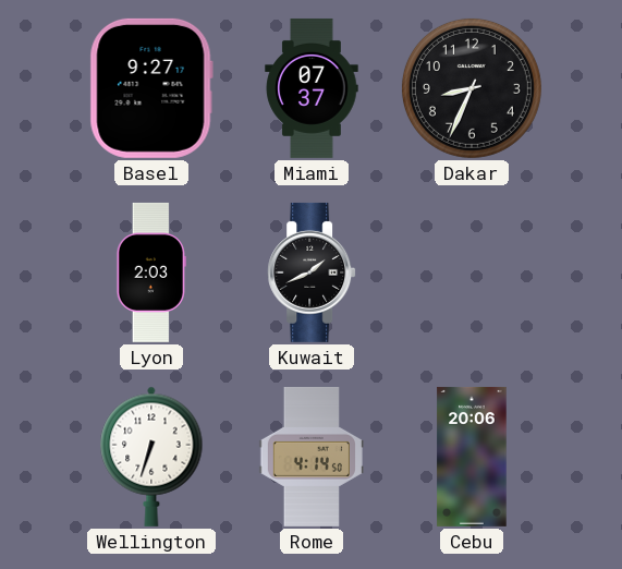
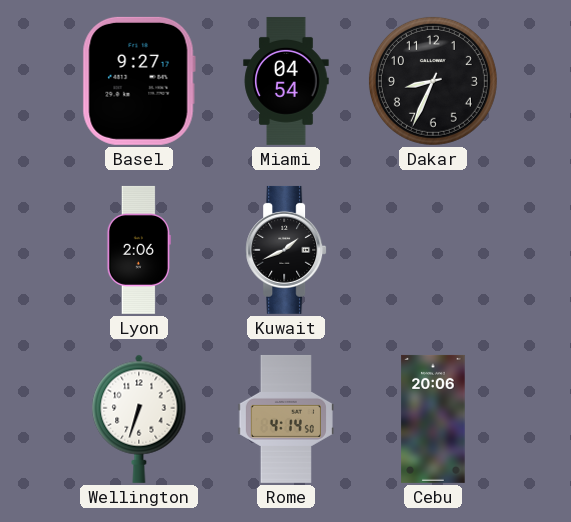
Miami: 07:37 -> 04:54 (286, 81)
Lyon: 2:03 -> 2:06 (139, 250)
